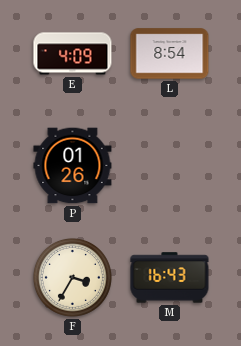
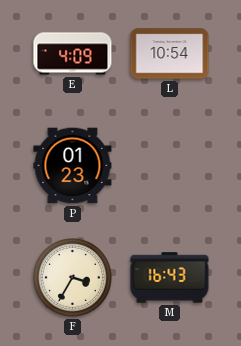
L: 8:54 -> 10:54 (170, 54)
P: 01:26 -> 01:23 (73, 166)
